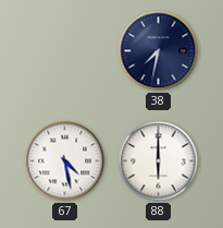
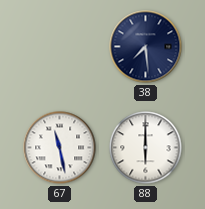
38: 7:32 -> 7:29 (146, 47)
67: 4:28 -> 11:28 (60, 148)
